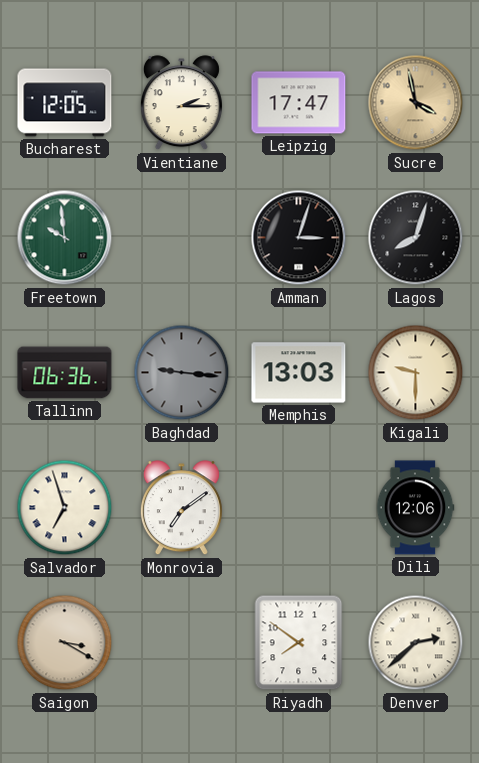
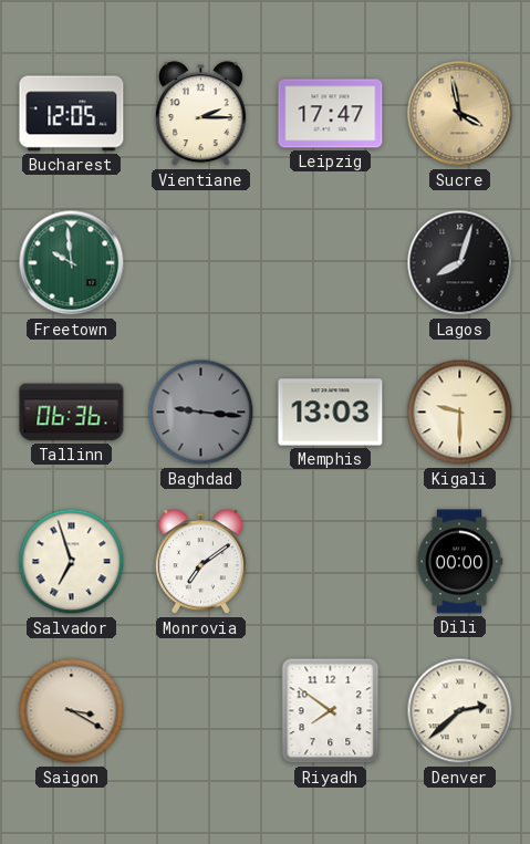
Amman: 3:03 -> none (299, 238)
Dili: 12:06 -> 00:00 (459, 562)
